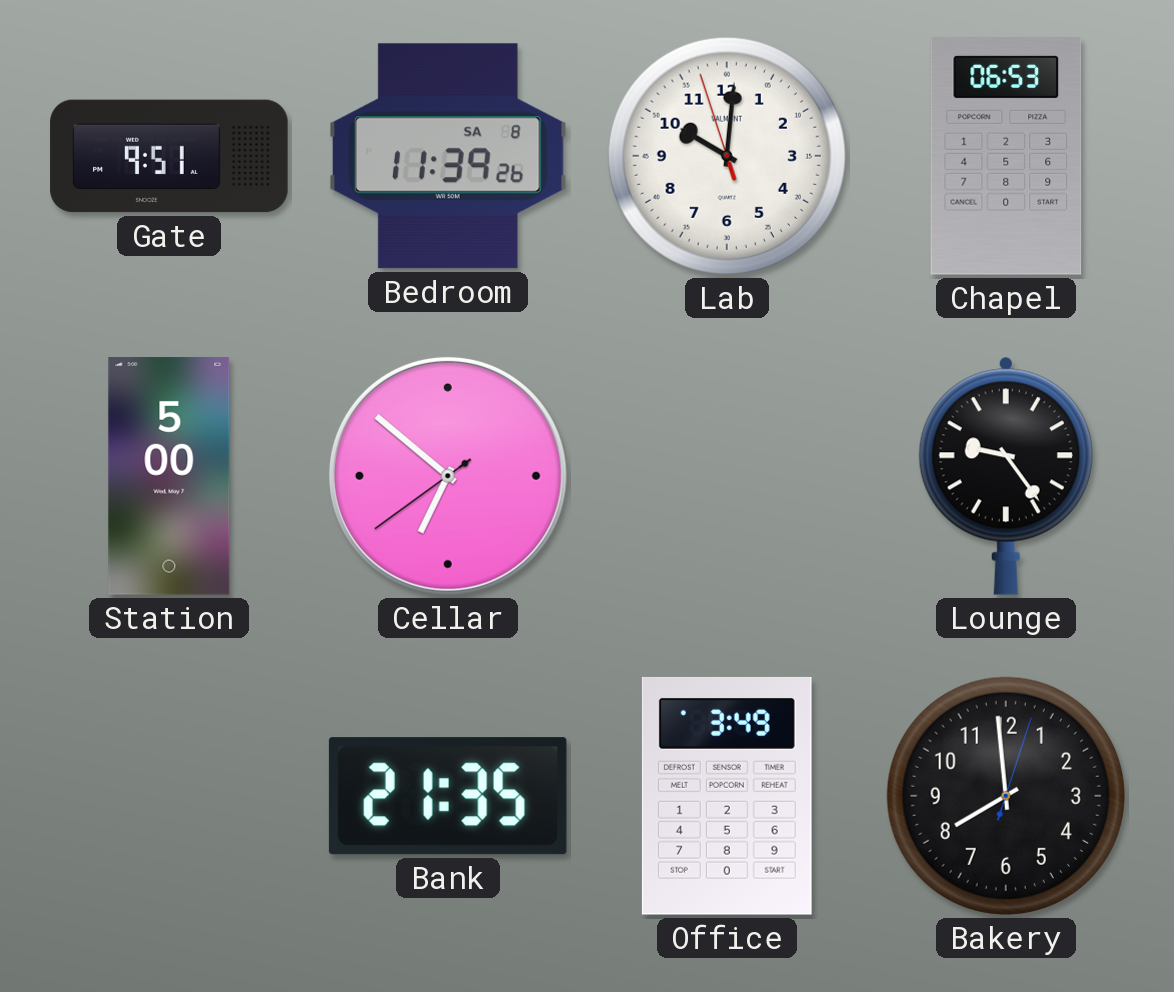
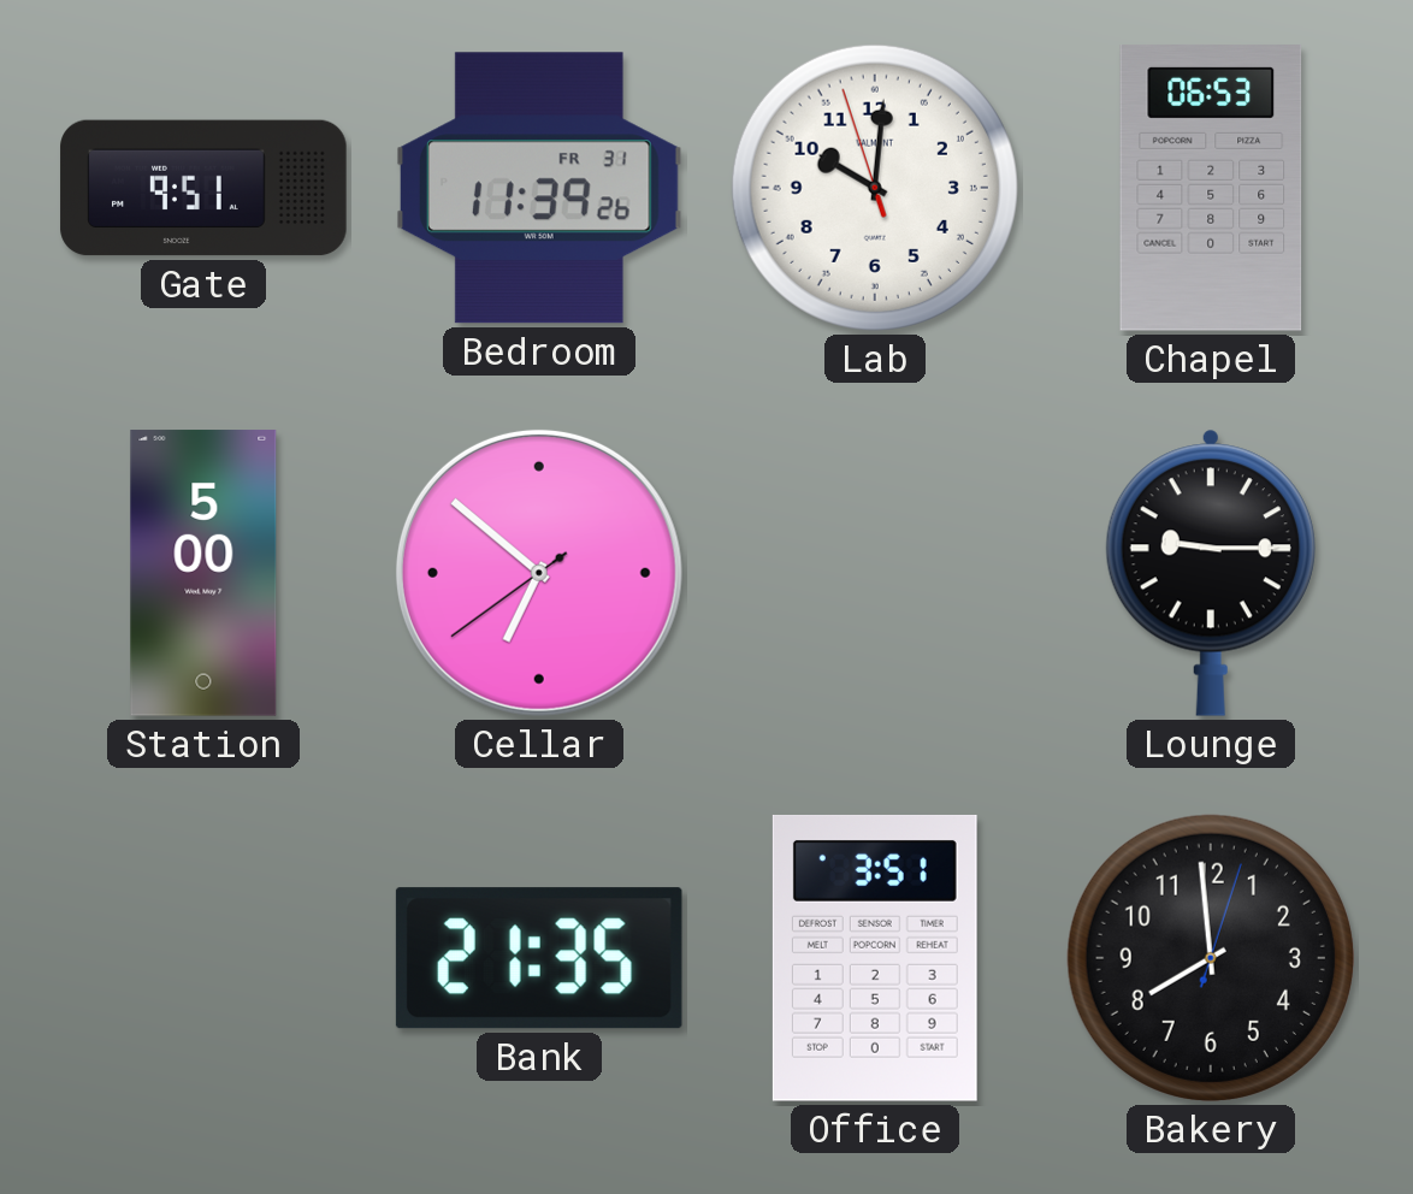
Bedroom date: SA 8 -> FR 31 (540, 188)
Lounge: 9:24 -> 9:15 (1211, 573)
Office: 3:49 -> 3:51 (875, 958)
